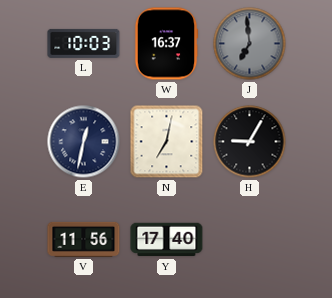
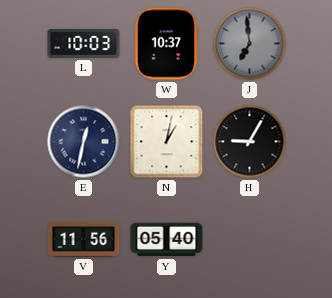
W: 16:37 -> 10:37 (166, 44)
N: 7:02 -> 1:02 (167, 142)
Y: 17:40 -> 05:40 (167, 240)
